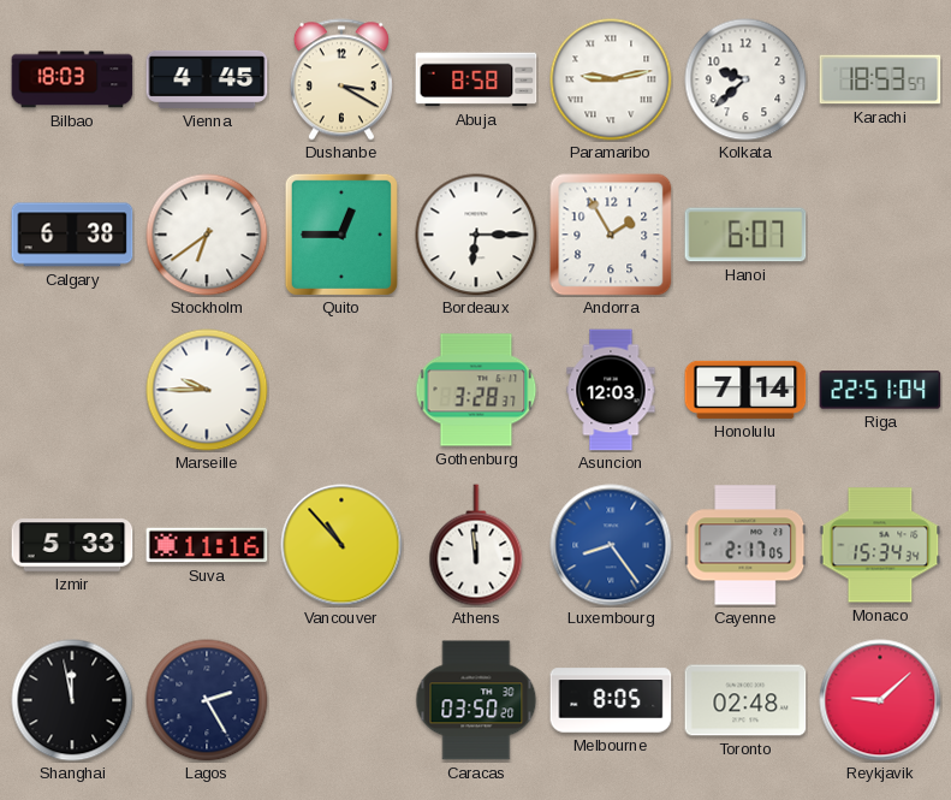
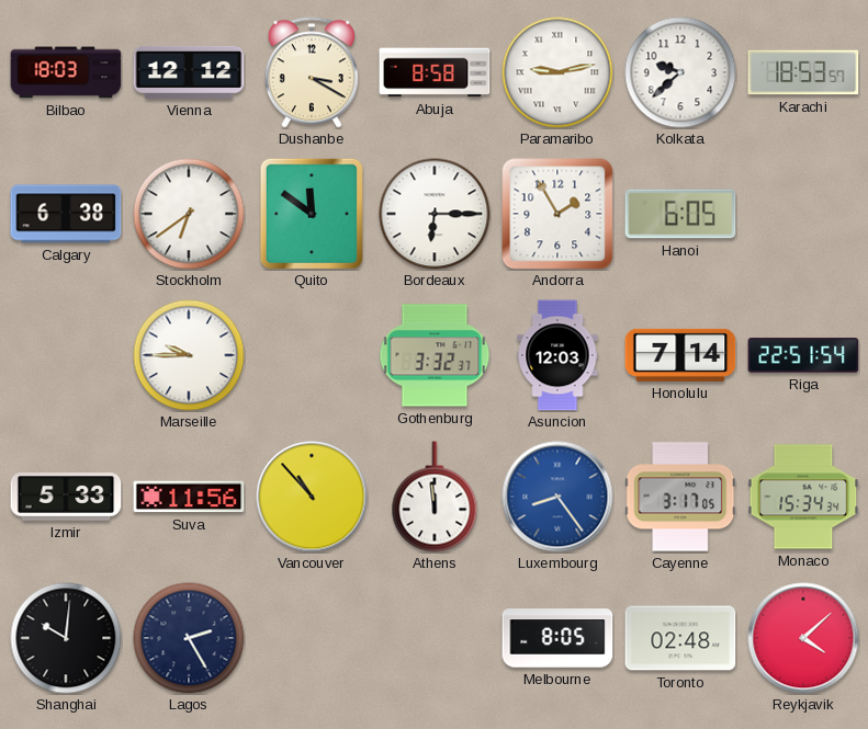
Vienna: 4:45 -> 12:12 (189, 72)
Quito: 12:45 -> 11:51 (312, 214)
Hanoi: 6:07 -> 6:05 (680, 214)
Gothenburg: 3:28 -> 3:32 (435, 355)
Riga: 22:51:04 -> 22:51:54 (803, 355)
Suva: 11:16 -> 11:56 (189, 497)
Cayenne: 2:17 -> 3:17 (680, 497)
Shanghai: 11:58 -> 10:01 (66, 638)
Caracas: 03:50 -> none (476, 700)
Reykjavik: 9:08 -> 4:08 (803, 638)
